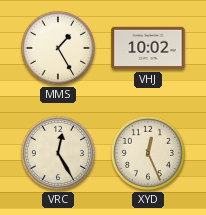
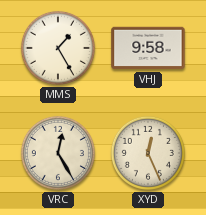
VHJ: 10:02 -> 9:58 (148, 48)
